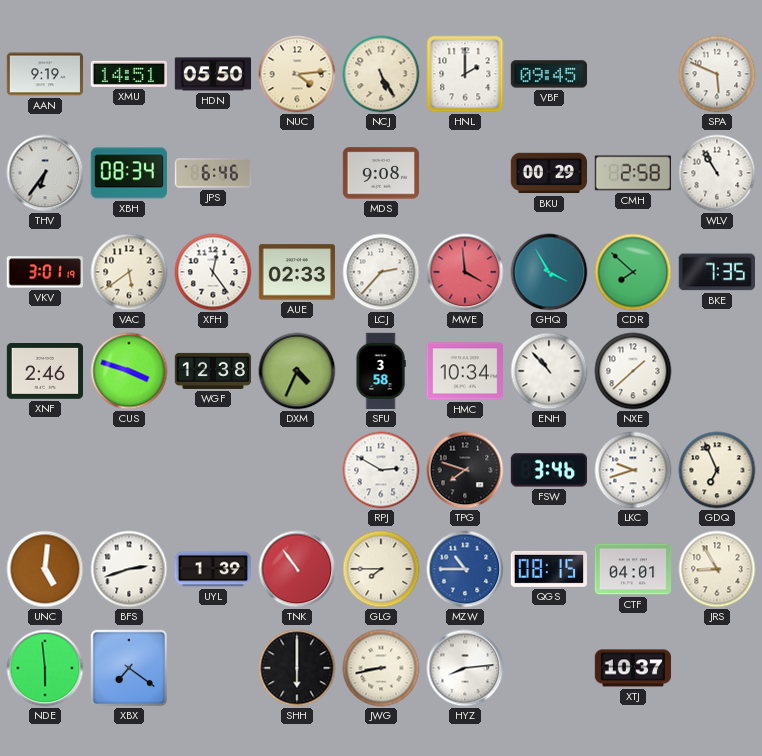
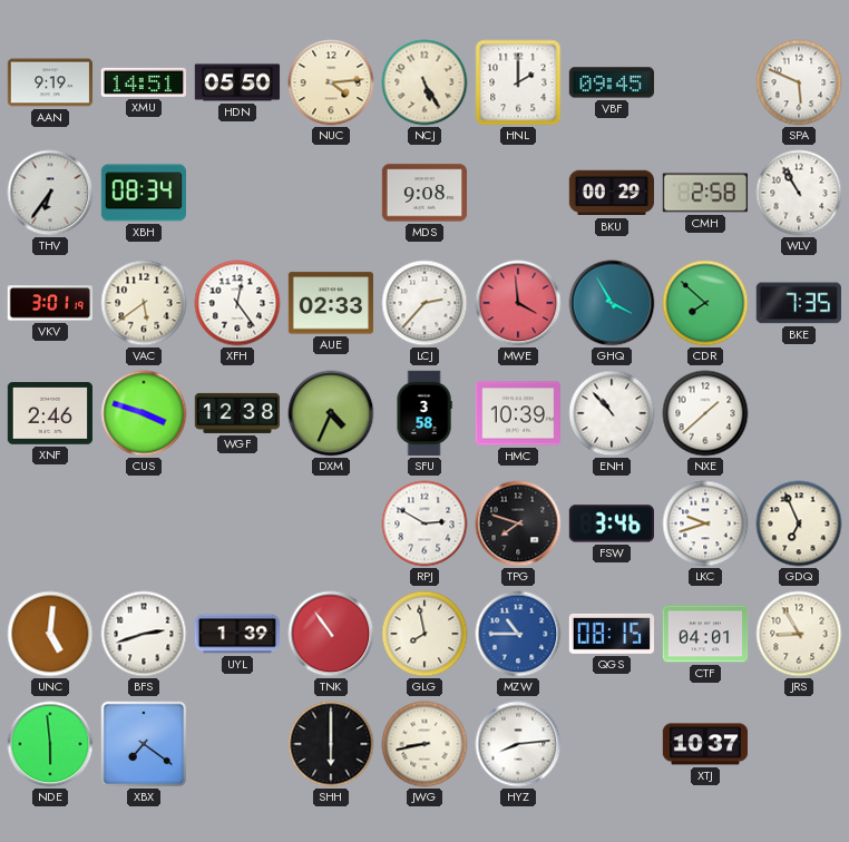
JPS: 6:46 -> none (213, 173)
HMC: 10:34 -> 10:39 (518, 413)
GLG: 7:45 -> 7:58 (424, 634)
